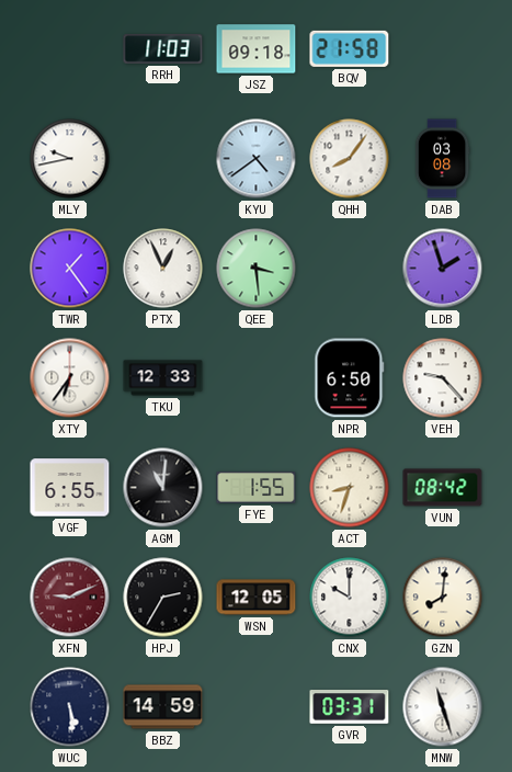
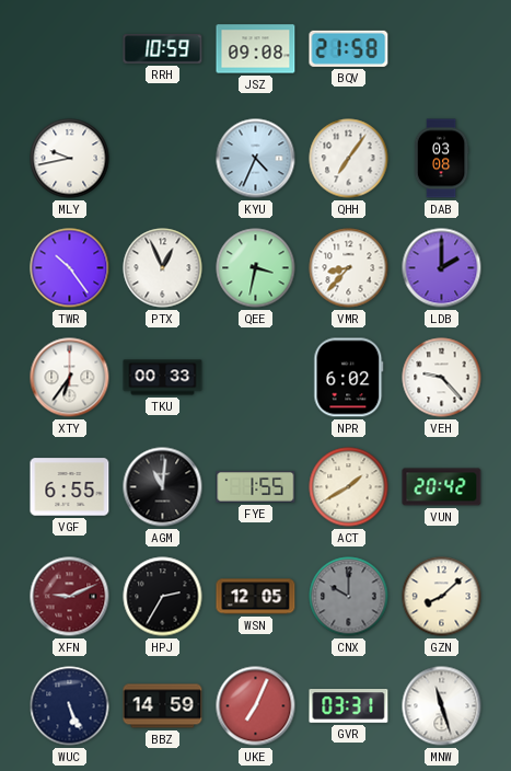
RRH: 11:03 -> 10:59 (163, 49)
JSZ: 09:18 -> 09:08 (256, 49)
KYU: 4:39 -> 4:34 (256, 159)
QHH: 8:06 -> 7:06 (349, 159)
TWR: 1:24 -> 10:24 (70, 268)
QEE: 3:29 -> 3:32 (256, 268)
VMR: none -> 8:37 (349, 268)
LDB: 1:57 -> 2:00 (442, 268)
TKU: 12:33 -> 00:33 (163, 378)
NPR: 6:50 -> 6:02 (349, 378)
ACT: 8:33 -> 1:40 (349, 487)
VUN: 08:42 -> 20:42 (442, 487)
CNX dial: white -> grey (349, 597)
GZN: 8:01 -> 8:08 (442, 597)
WUC: 5:29 -> 5:26 (70, 706)
UKE: none -> 7:04 (256, 706)
